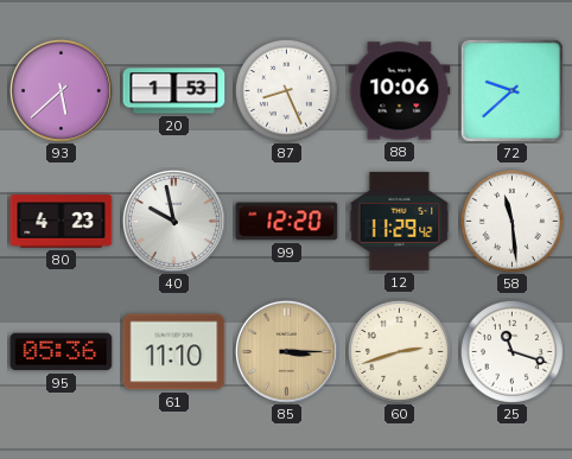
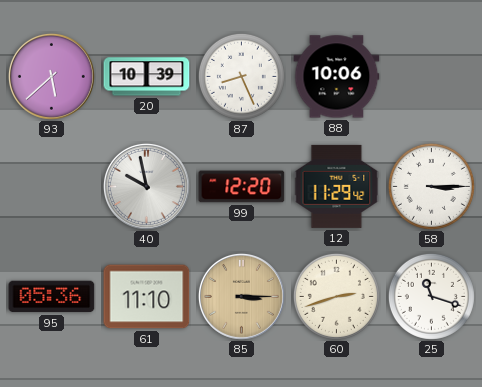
20: 1:53 -> 10:39 (147, 77)
72: 9:38 -> none (511, 90)
80: 4:23 -> none (62, 222)
58: 11:29 -> 3:15 (431, 186)
